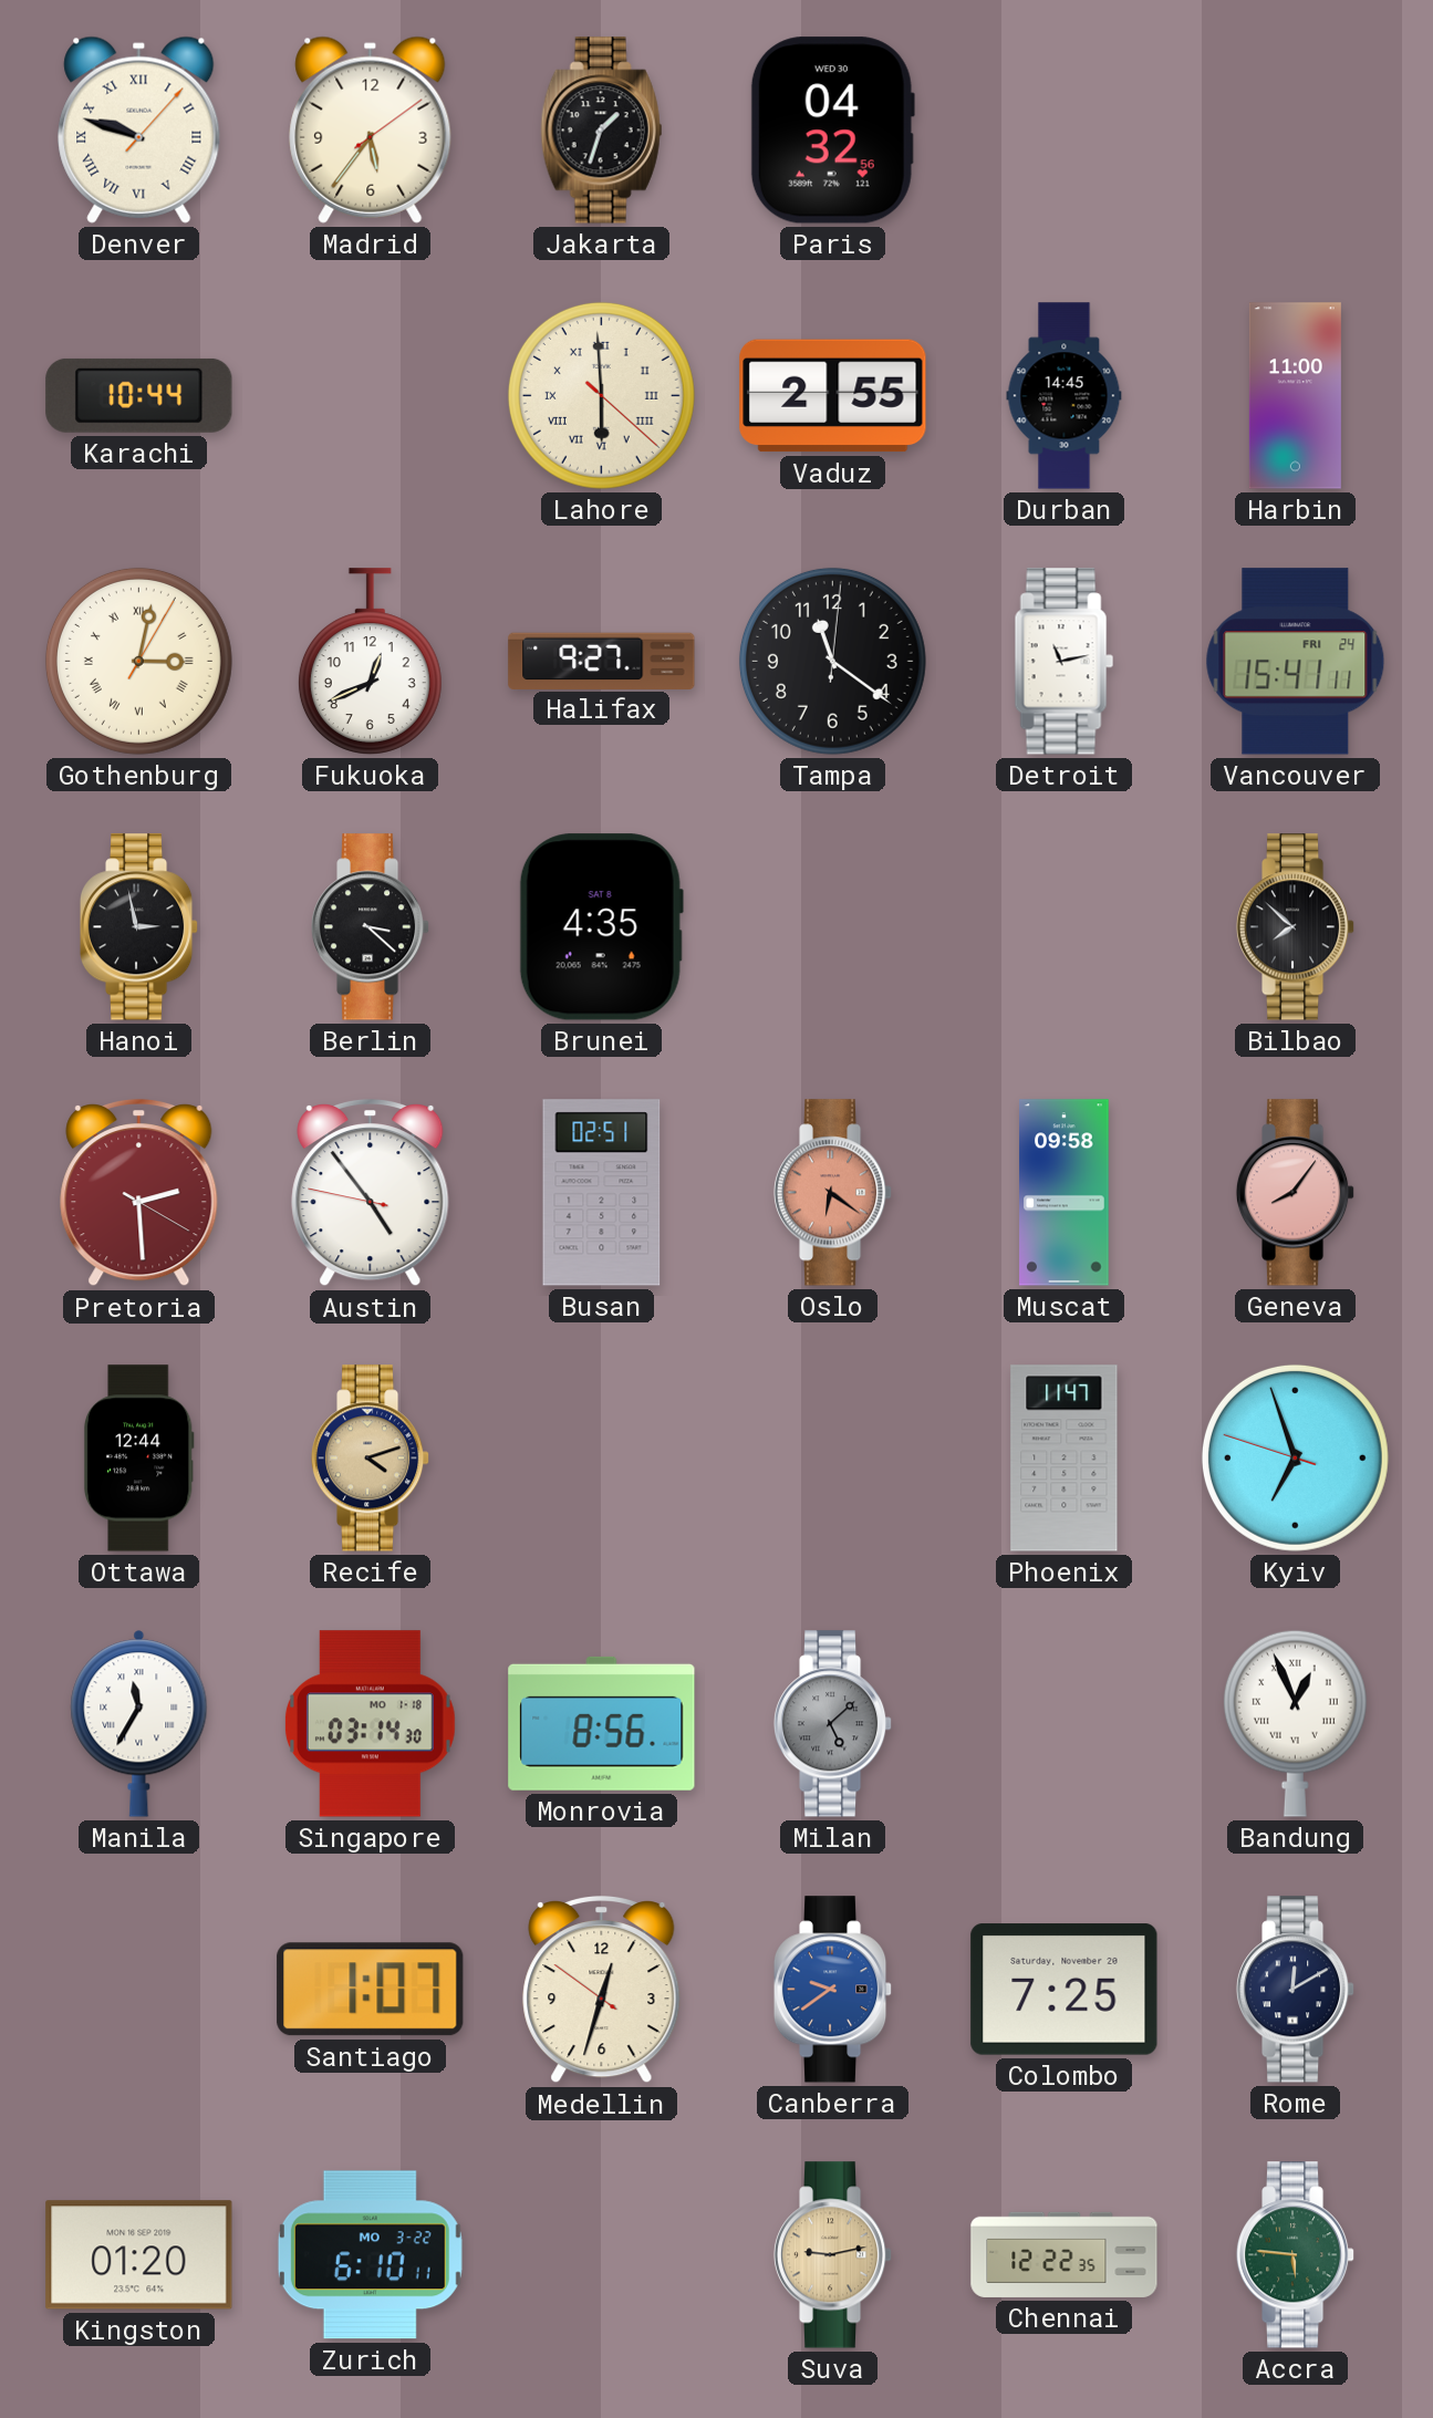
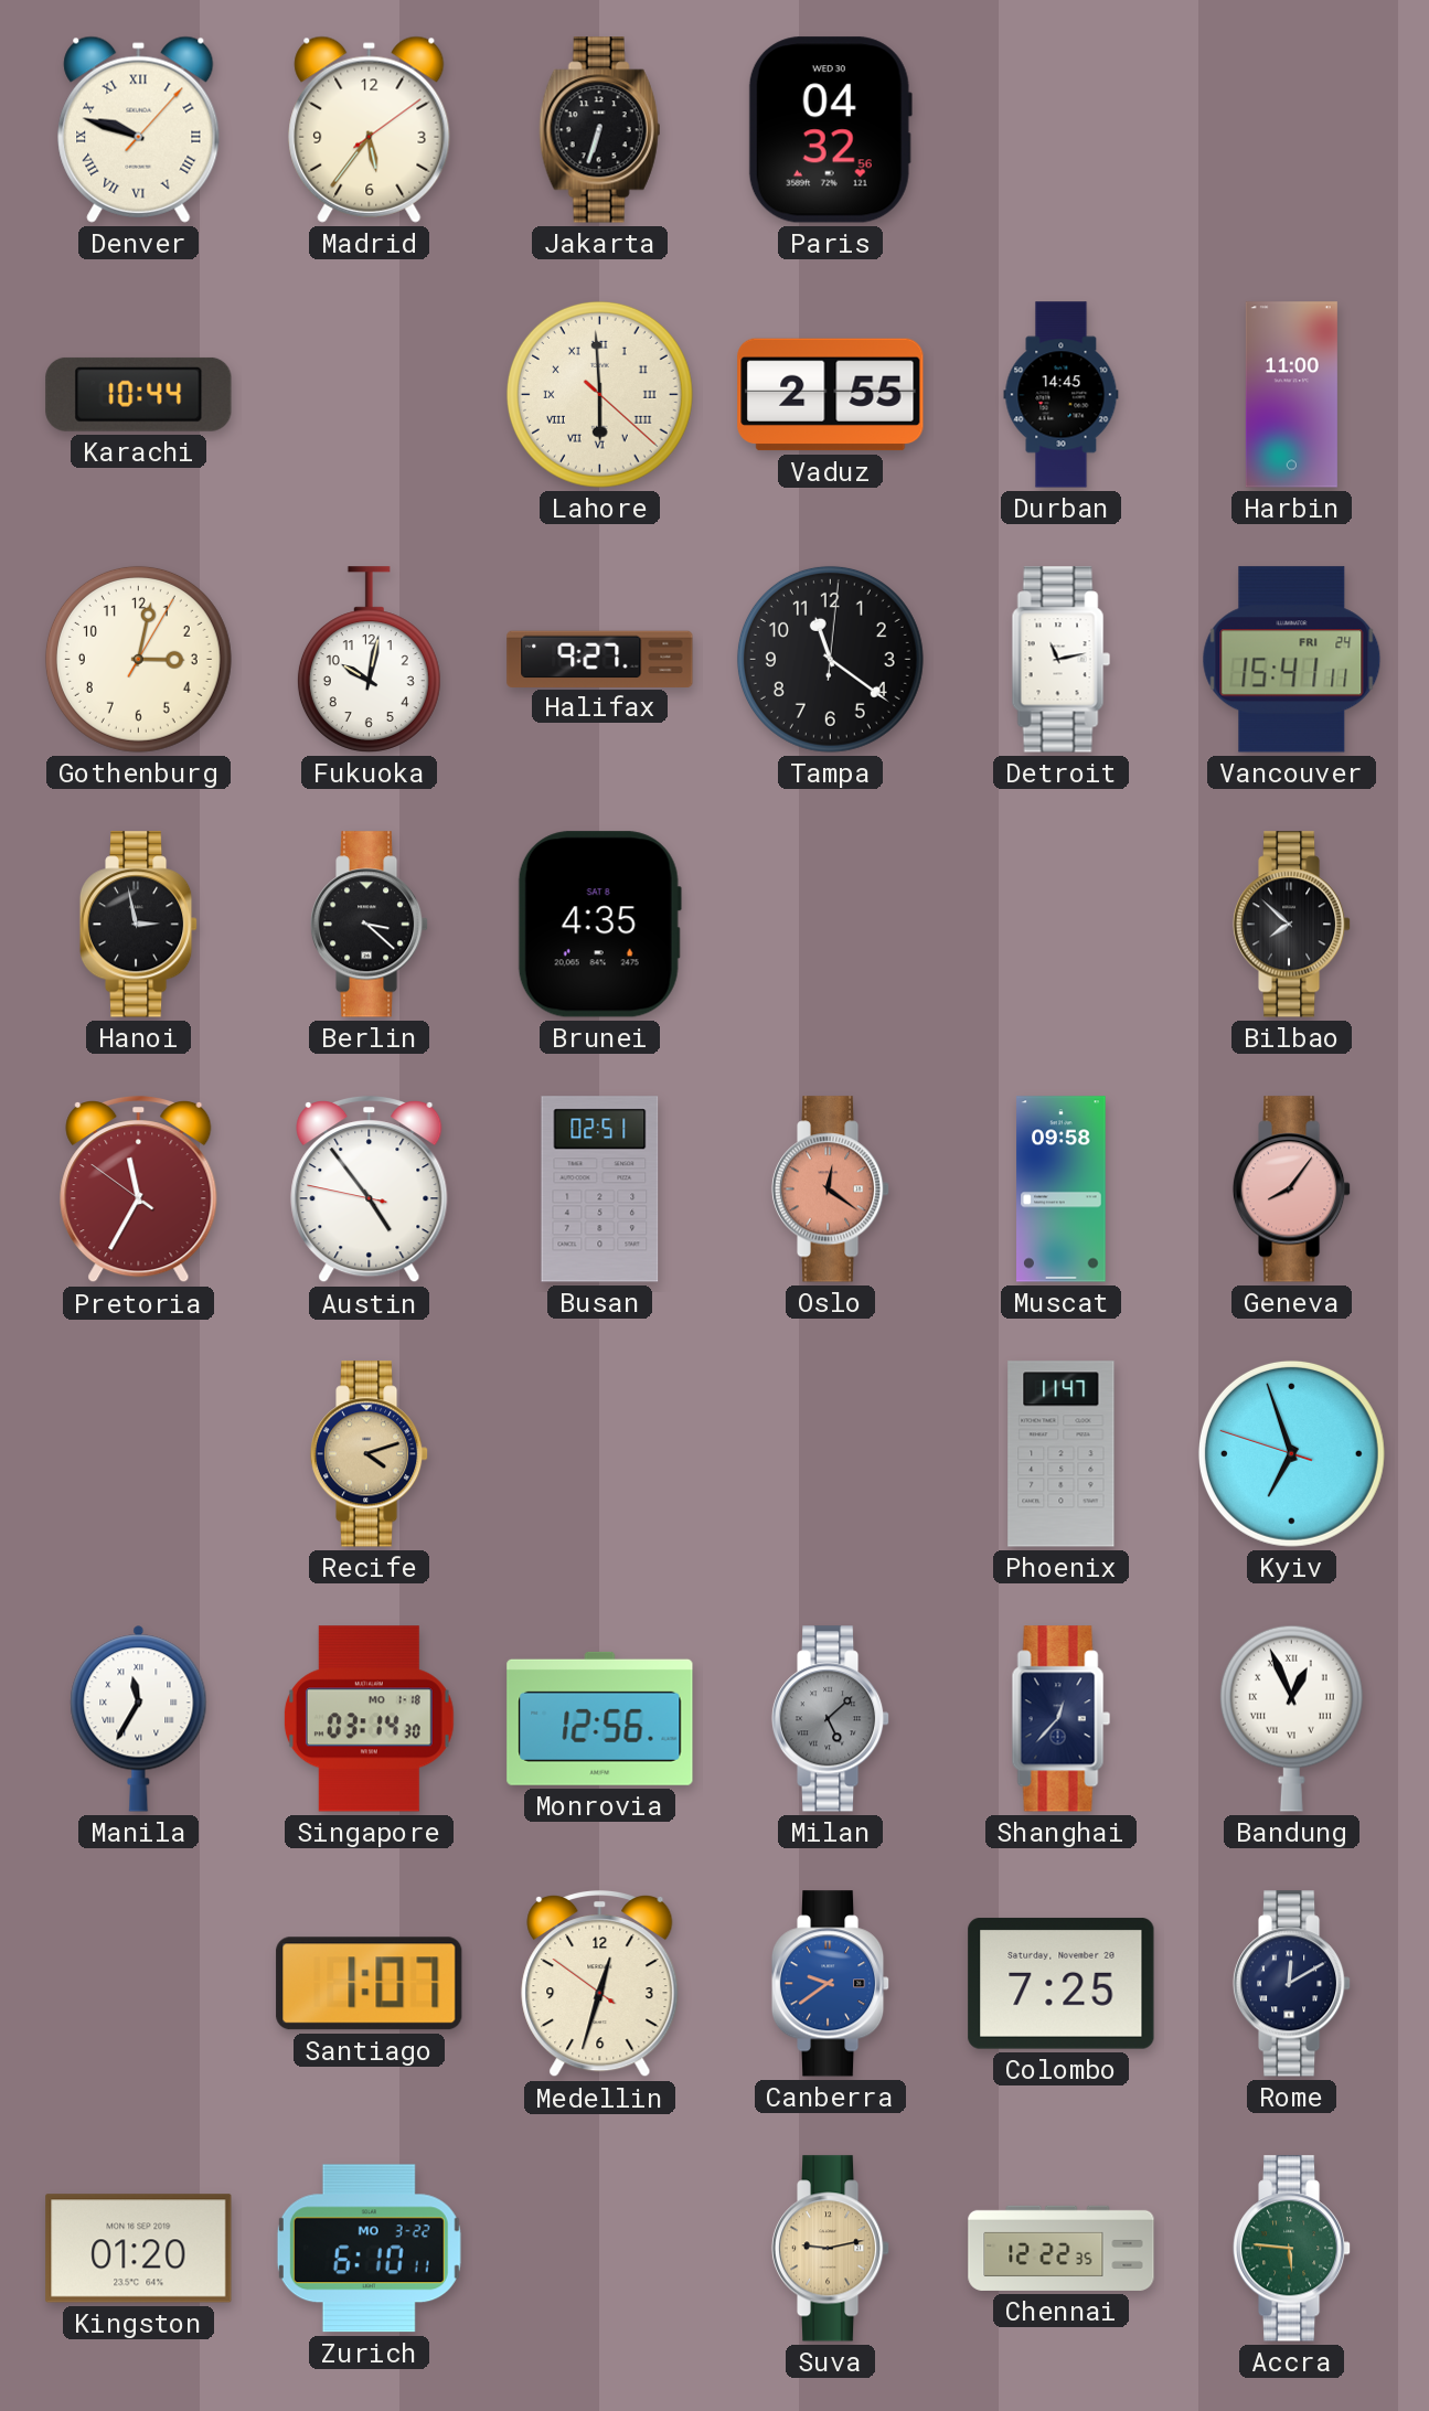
Jakarta: 1:33 -> 6:33 (600, 130)
Gothenburg numerals: Roman -> Arabic (138, 659)
Fukuoka: 12:41 -> 10:02 (369, 660)
Pretoria: 2:29 -> 11:34 (139, 1190)
Oslo: 6:21 -> 12:21 (831, 1190)
Ottawa: 12:44 -> none (138, 1459)
Monrovia: 8:56 -> 12:56 (600, 1718)
Shanghai: none -> 12:37 (1060, 1719)
